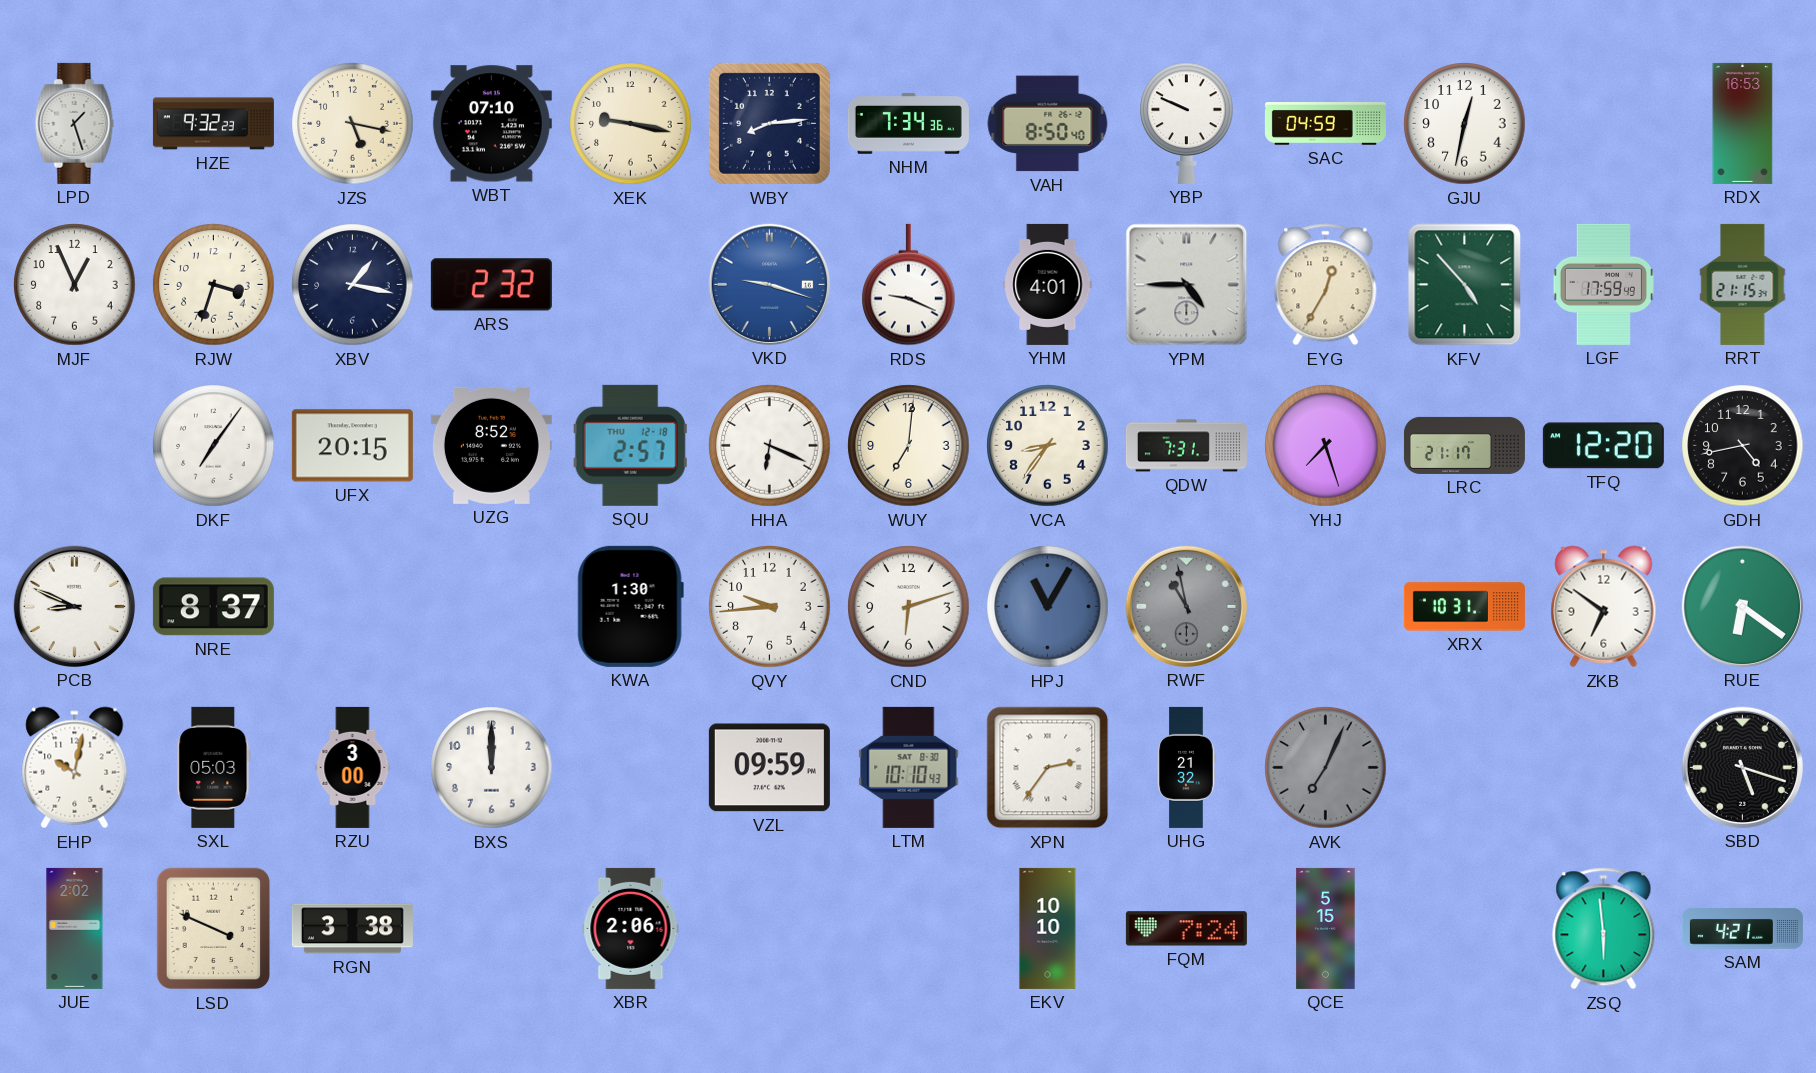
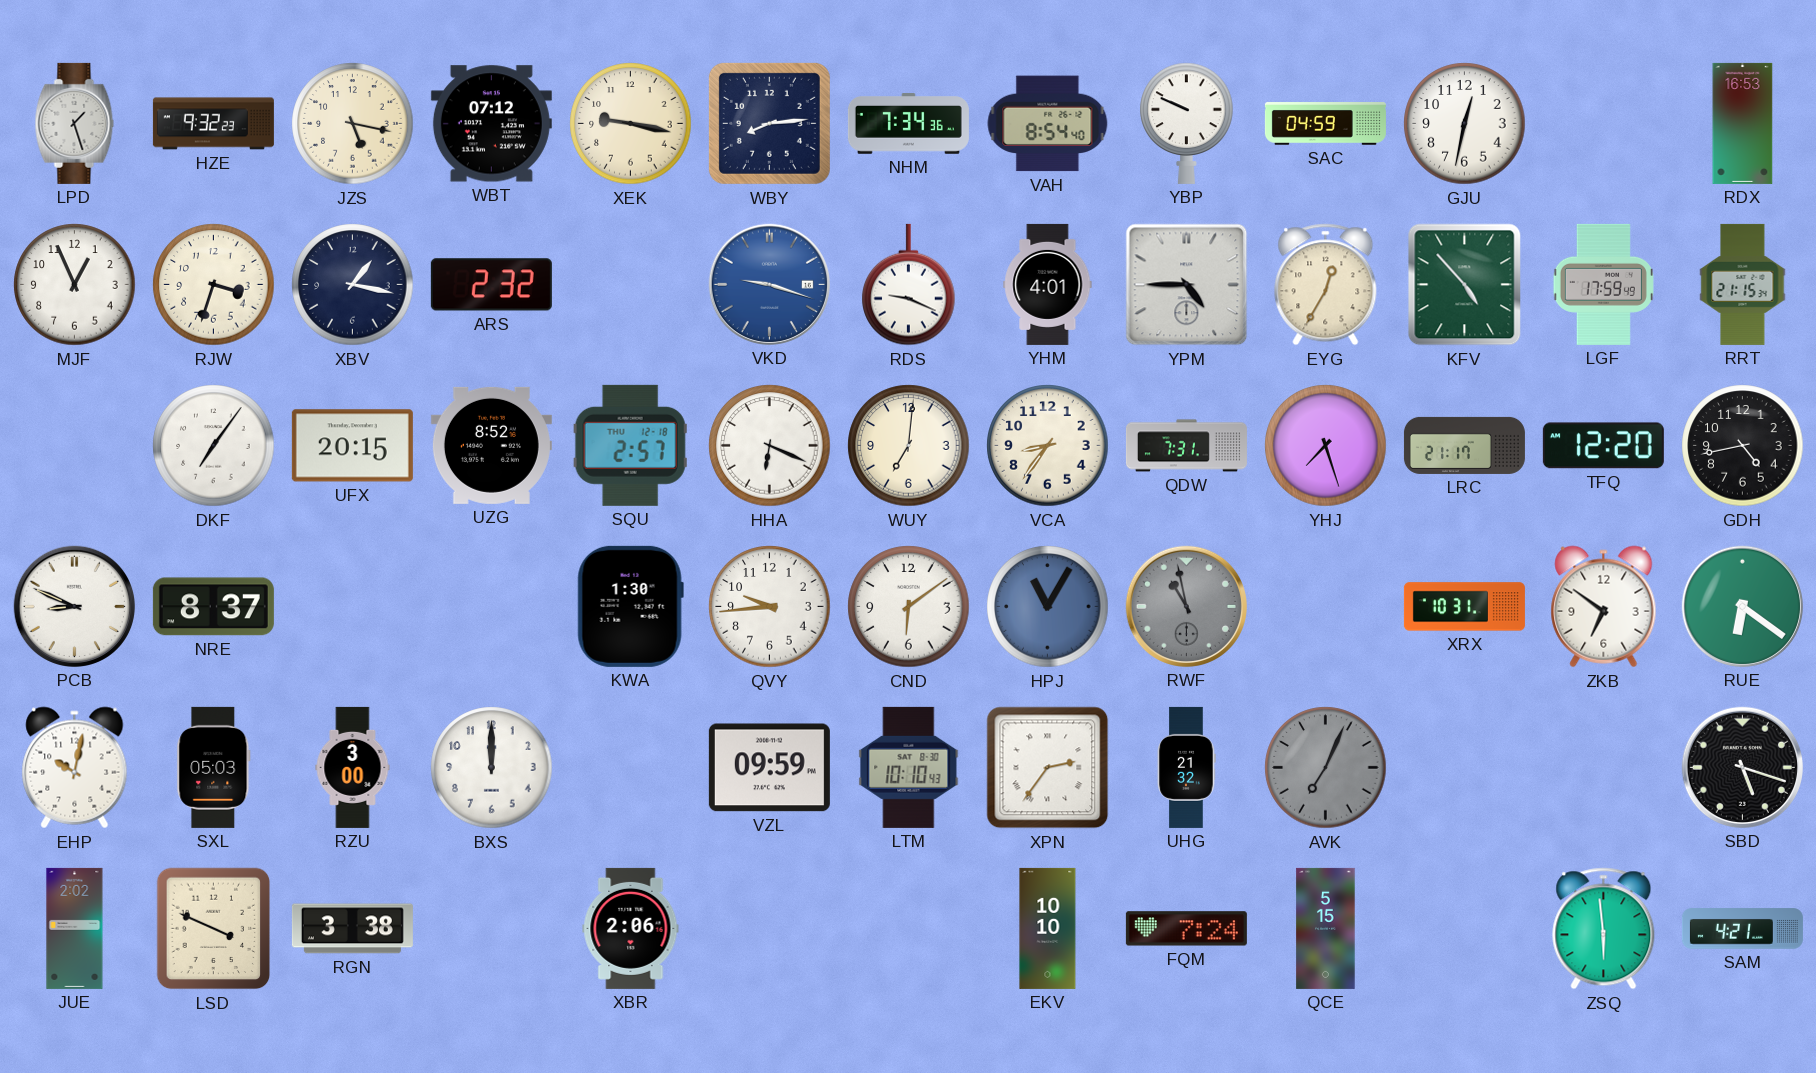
WBT: 07:10 -> 07:12 (491, 124)
VAH: 8:50 -> 8:54 (1048, 124)
CND: 6:12 -> 6:09 (909, 607)
